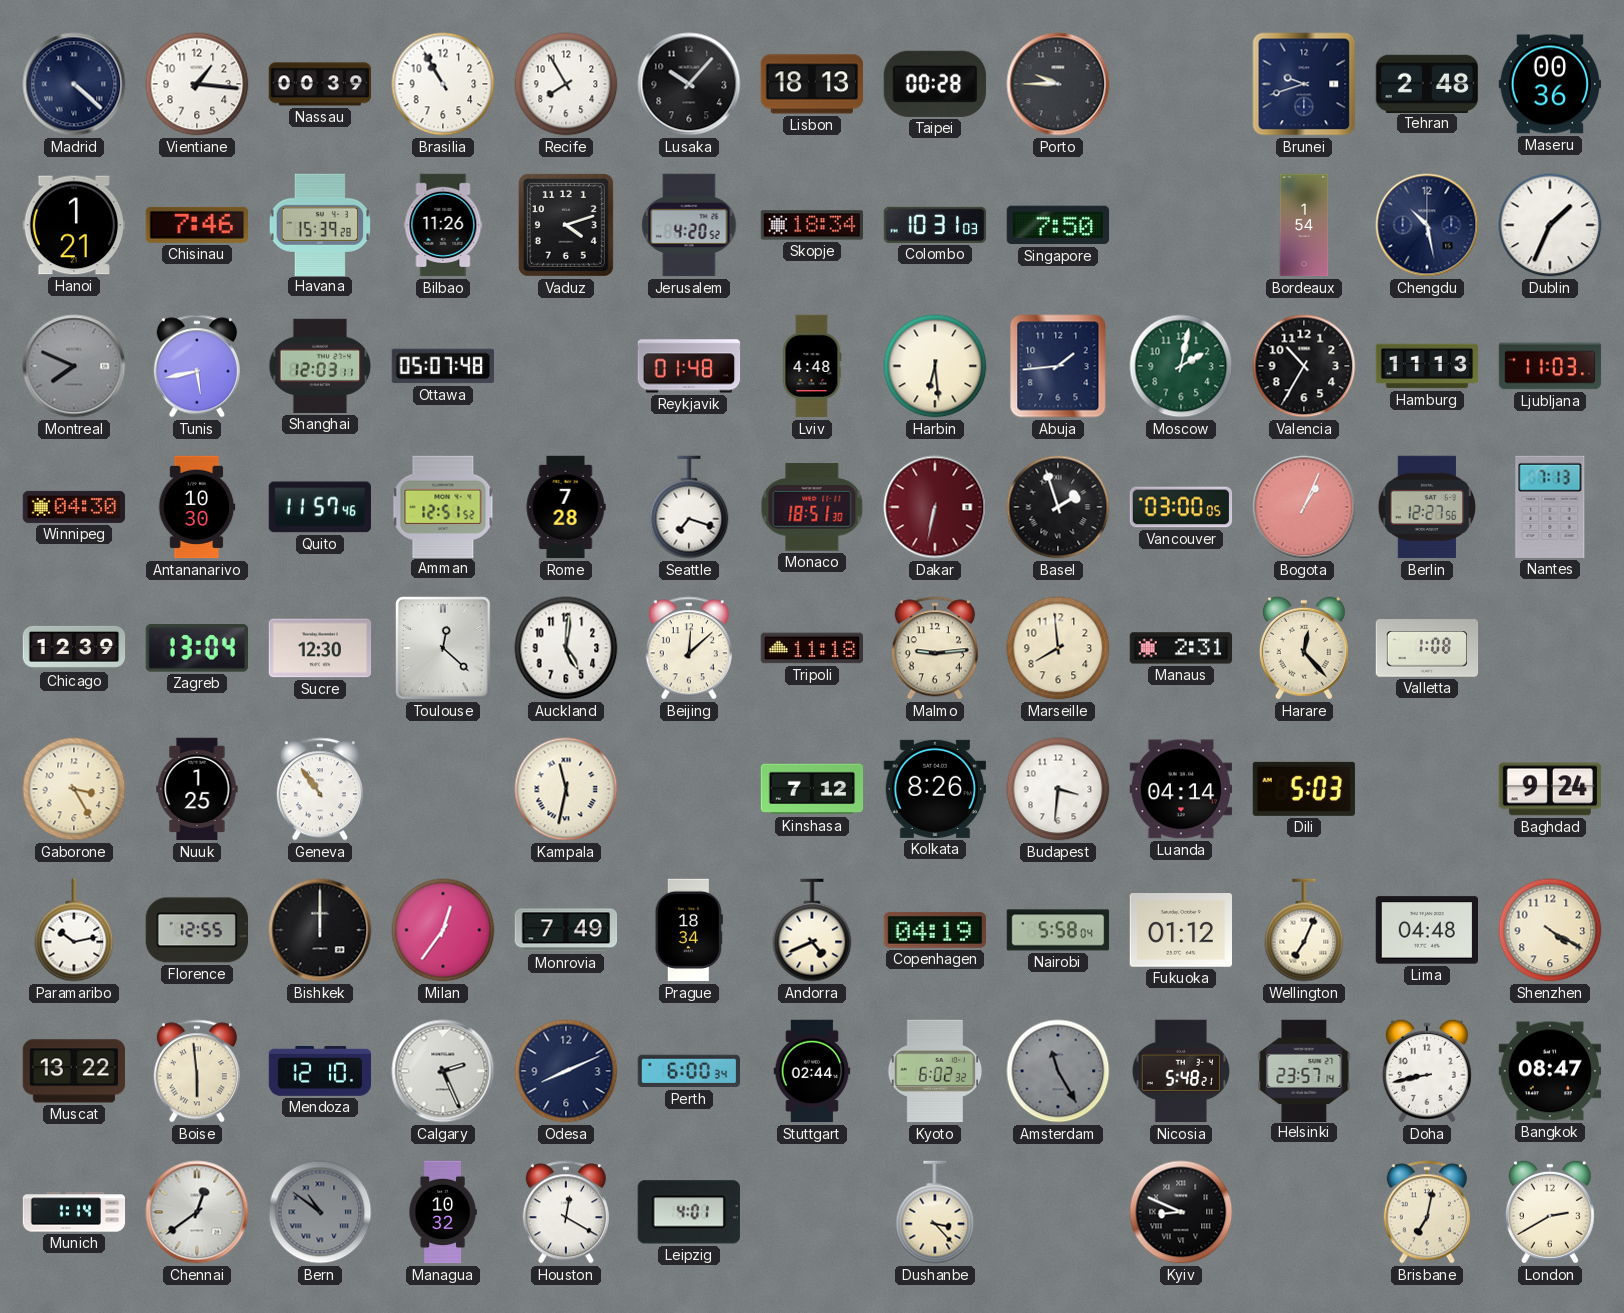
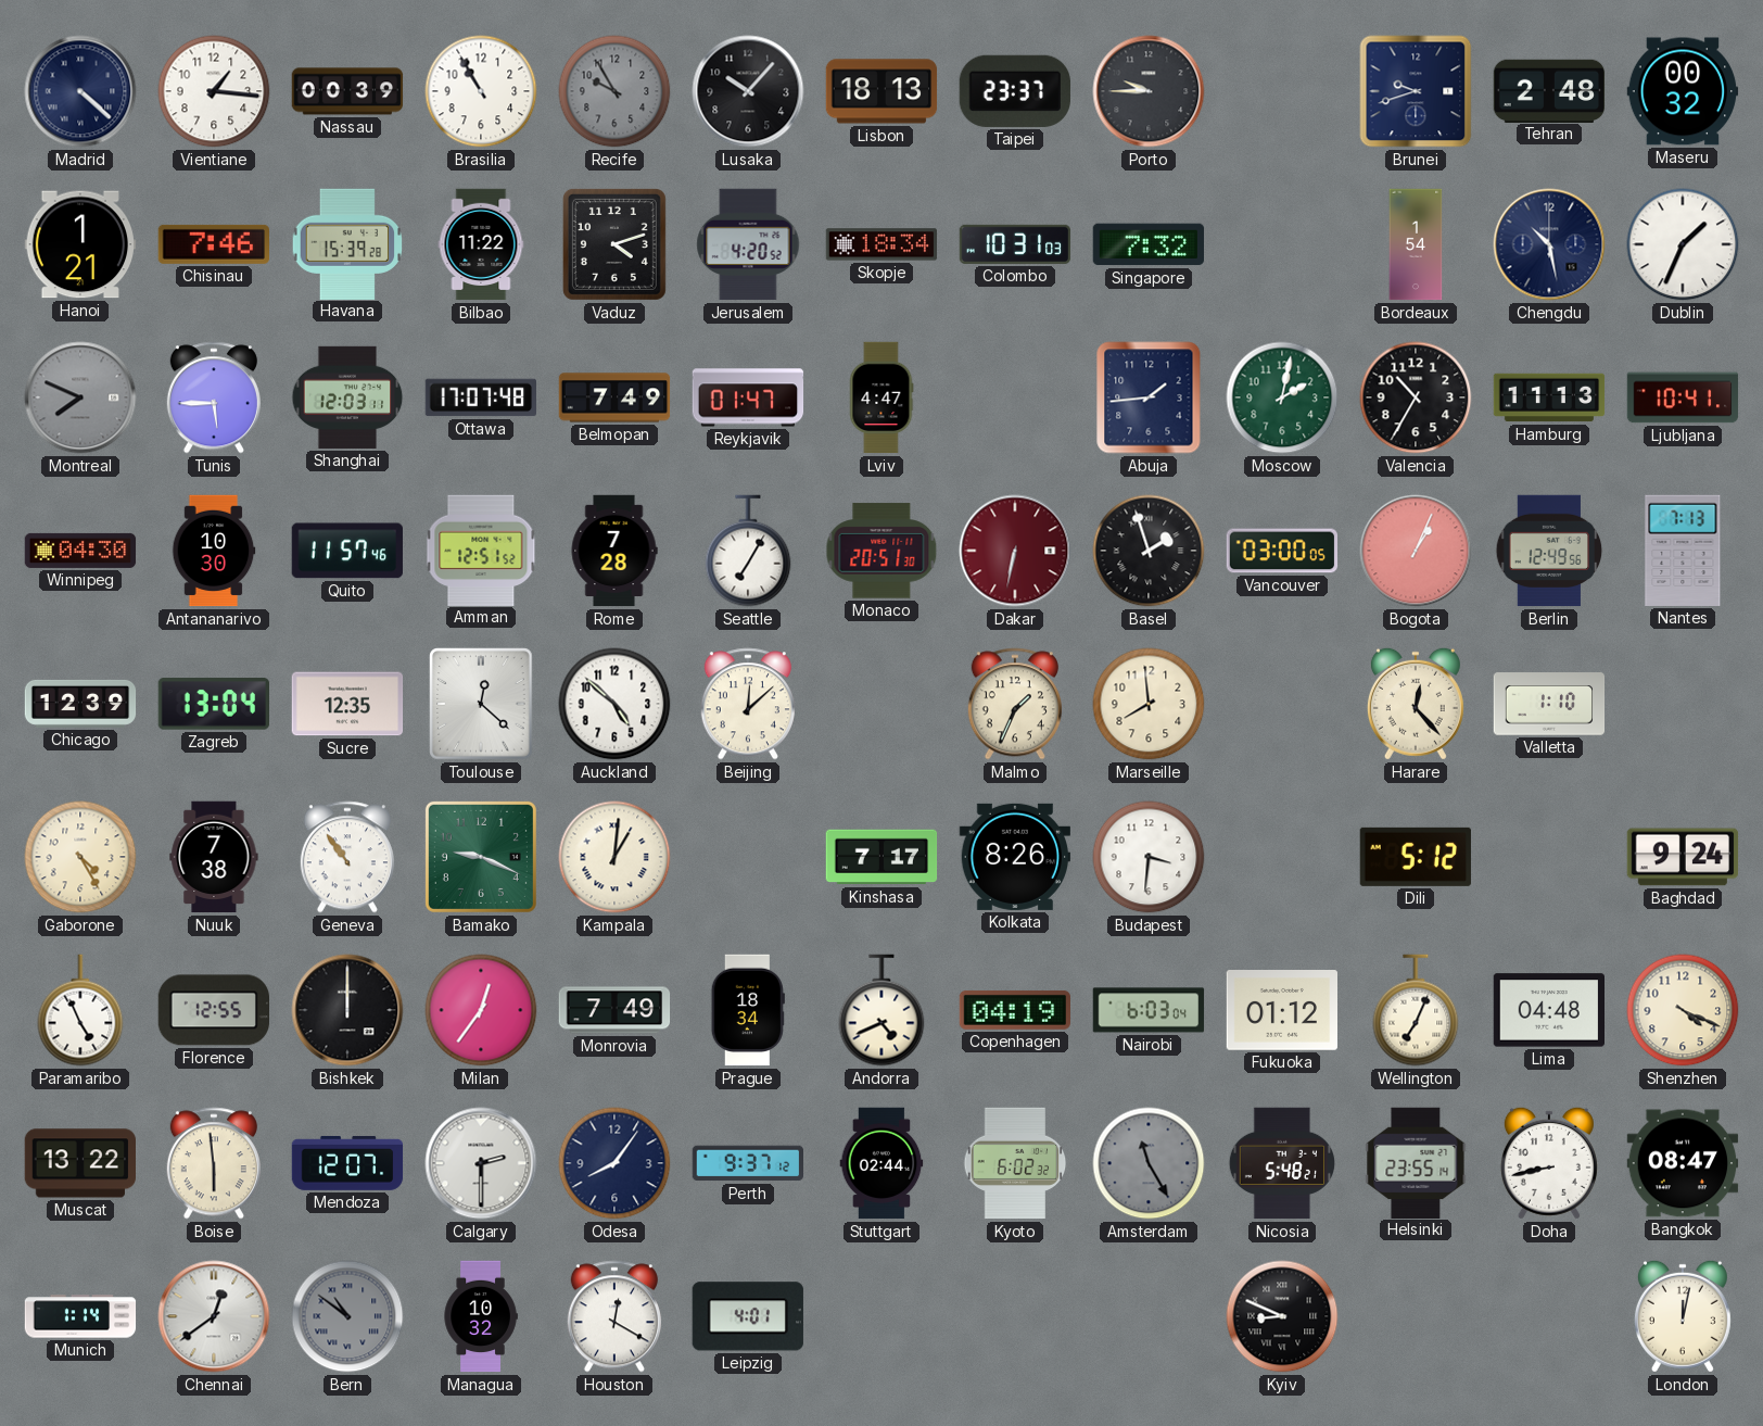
Recife: 7:55 -> 9:55 (614, 91)
Recife dial: white -> grey (614, 91)
Taipei: 00:28 -> 23:37 (1015, 91)
Maseru: 00:36 -> 00:32 (1683, 91)
Bilbao: 11:26 -> 11:22 (481, 244)
Singapore: 7:50 -> 7:32 (1147, 244)
Tunis: 5:43 -> 5:45 (214, 397)
Ottawa: 05:07 -> 17:07 (481, 397)
Belmopan: none -> 7:49 (614, 397)
Reykjavik: 01:48 -> 01:47 (748, 397)
Lviv: 4:48 -> 4:47 (881, 397)
Harbin: 6:29 -> none (935, 366)
Ljubljana: 11:03 -> 10:41 (1683, 397)
Seattle: 7:18 -> 7:05 (748, 551)
Monaco: 18:51 -> 20:51 (881, 551)
Berlin: 12:27 -> 12:49 (1549, 551)
Sucre: 12:30 -> 12:35 (347, 704)
Auckland: 5:01 -> 4:52 (614, 704)
Tripoli: 11:18 -> none (812, 648)
Malmo: 9:14 -> 1:34 (1015, 704)
Manaus: 2:31 -> none (1181, 648)
Valletta: 1:08 -> 1:10 (1549, 704)
Gaborone: 3:25 -> 4:25 (80, 857)
Nuuk: 1:25 -> 7:38 (214, 857)
Bamako: none -> 9:19 (481, 857)
Kampala: 11:32 -> 1:01 (614, 857)
Kinshasa: 7:12 -> 7:17 (881, 857)
Luanda: 04:14 -> none (1181, 789)
Dili: 5:03 -> 5:12 (1416, 857)
Paramaribo: 10:13 -> 4:56 (80, 1010)
Nairobi: 5:58 -> 6:03 (1149, 1010)
Shenzhen: 4:20 -> 4:19 (1683, 1010)
Mendoza: 12:10 -> 12:07 (347, 1163)
Calgary: 2:26 -> 2:30 (481, 1163)
Odesa: 8:11 -> 8:06 (614, 1163)
Perth: 6:00 -> 9:37 (747, 1163)
Helsinki: 23:57 -> 23:55 (1416, 1162)
Dushanbe: 3:23 -> none (935, 1212)
Brisbane: 7:02 -> none (1427, 1212)
London: 2:40 -> 12:02 (1683, 1316)
